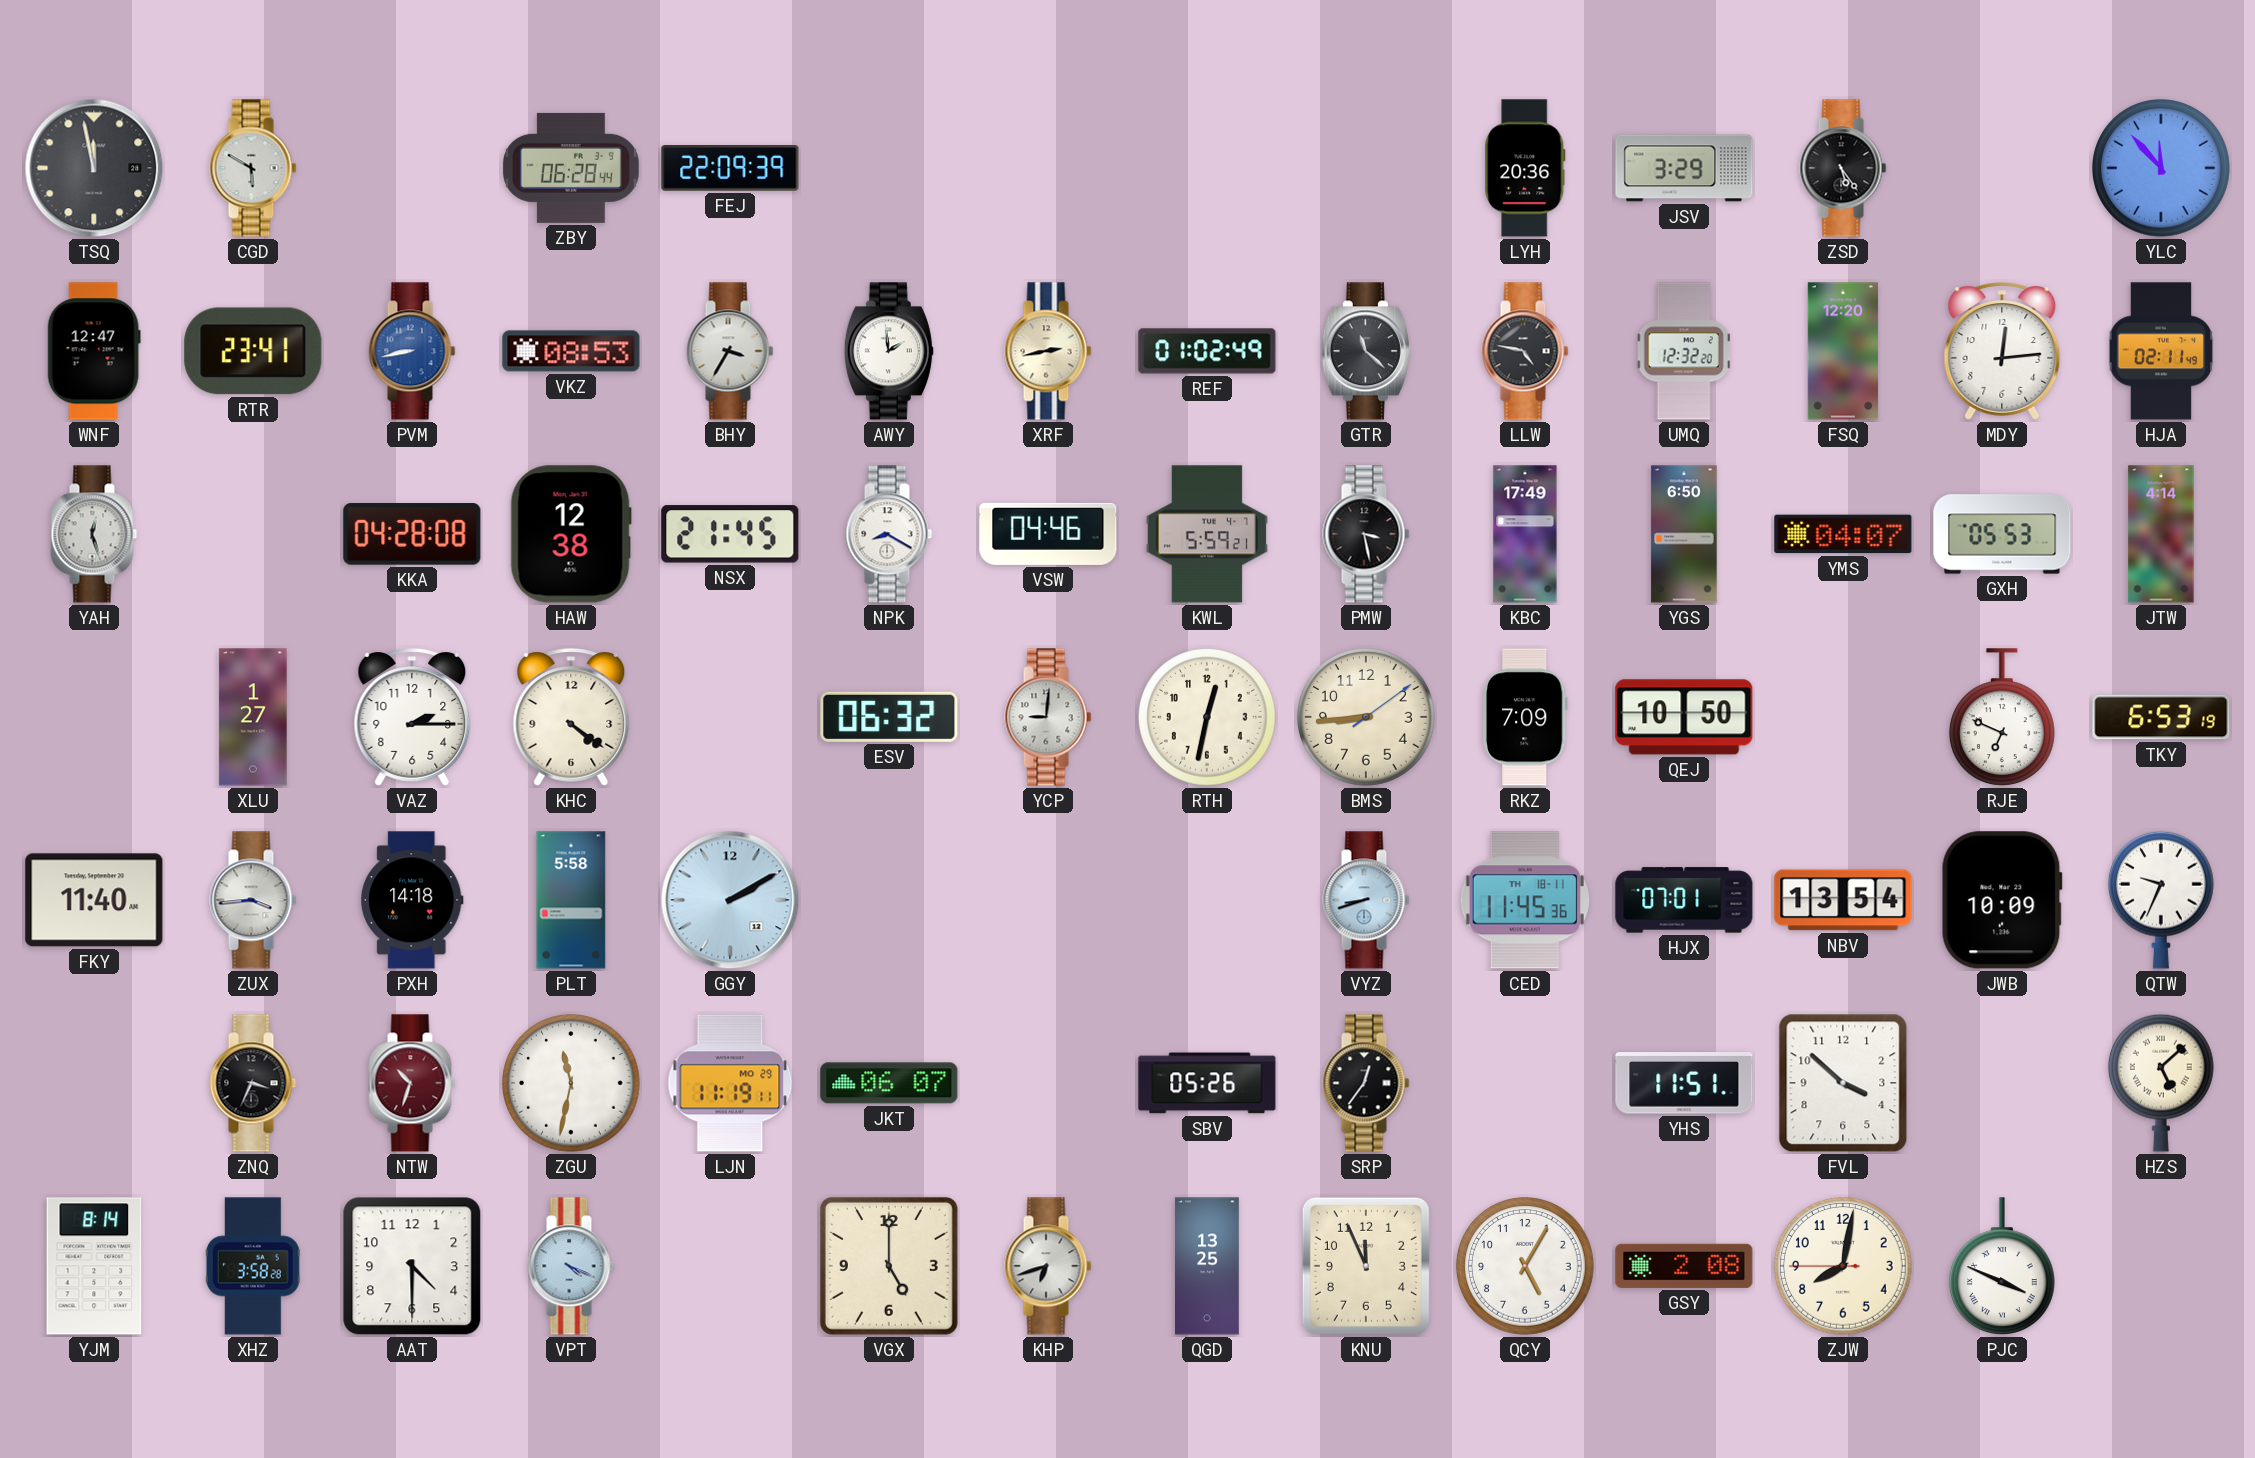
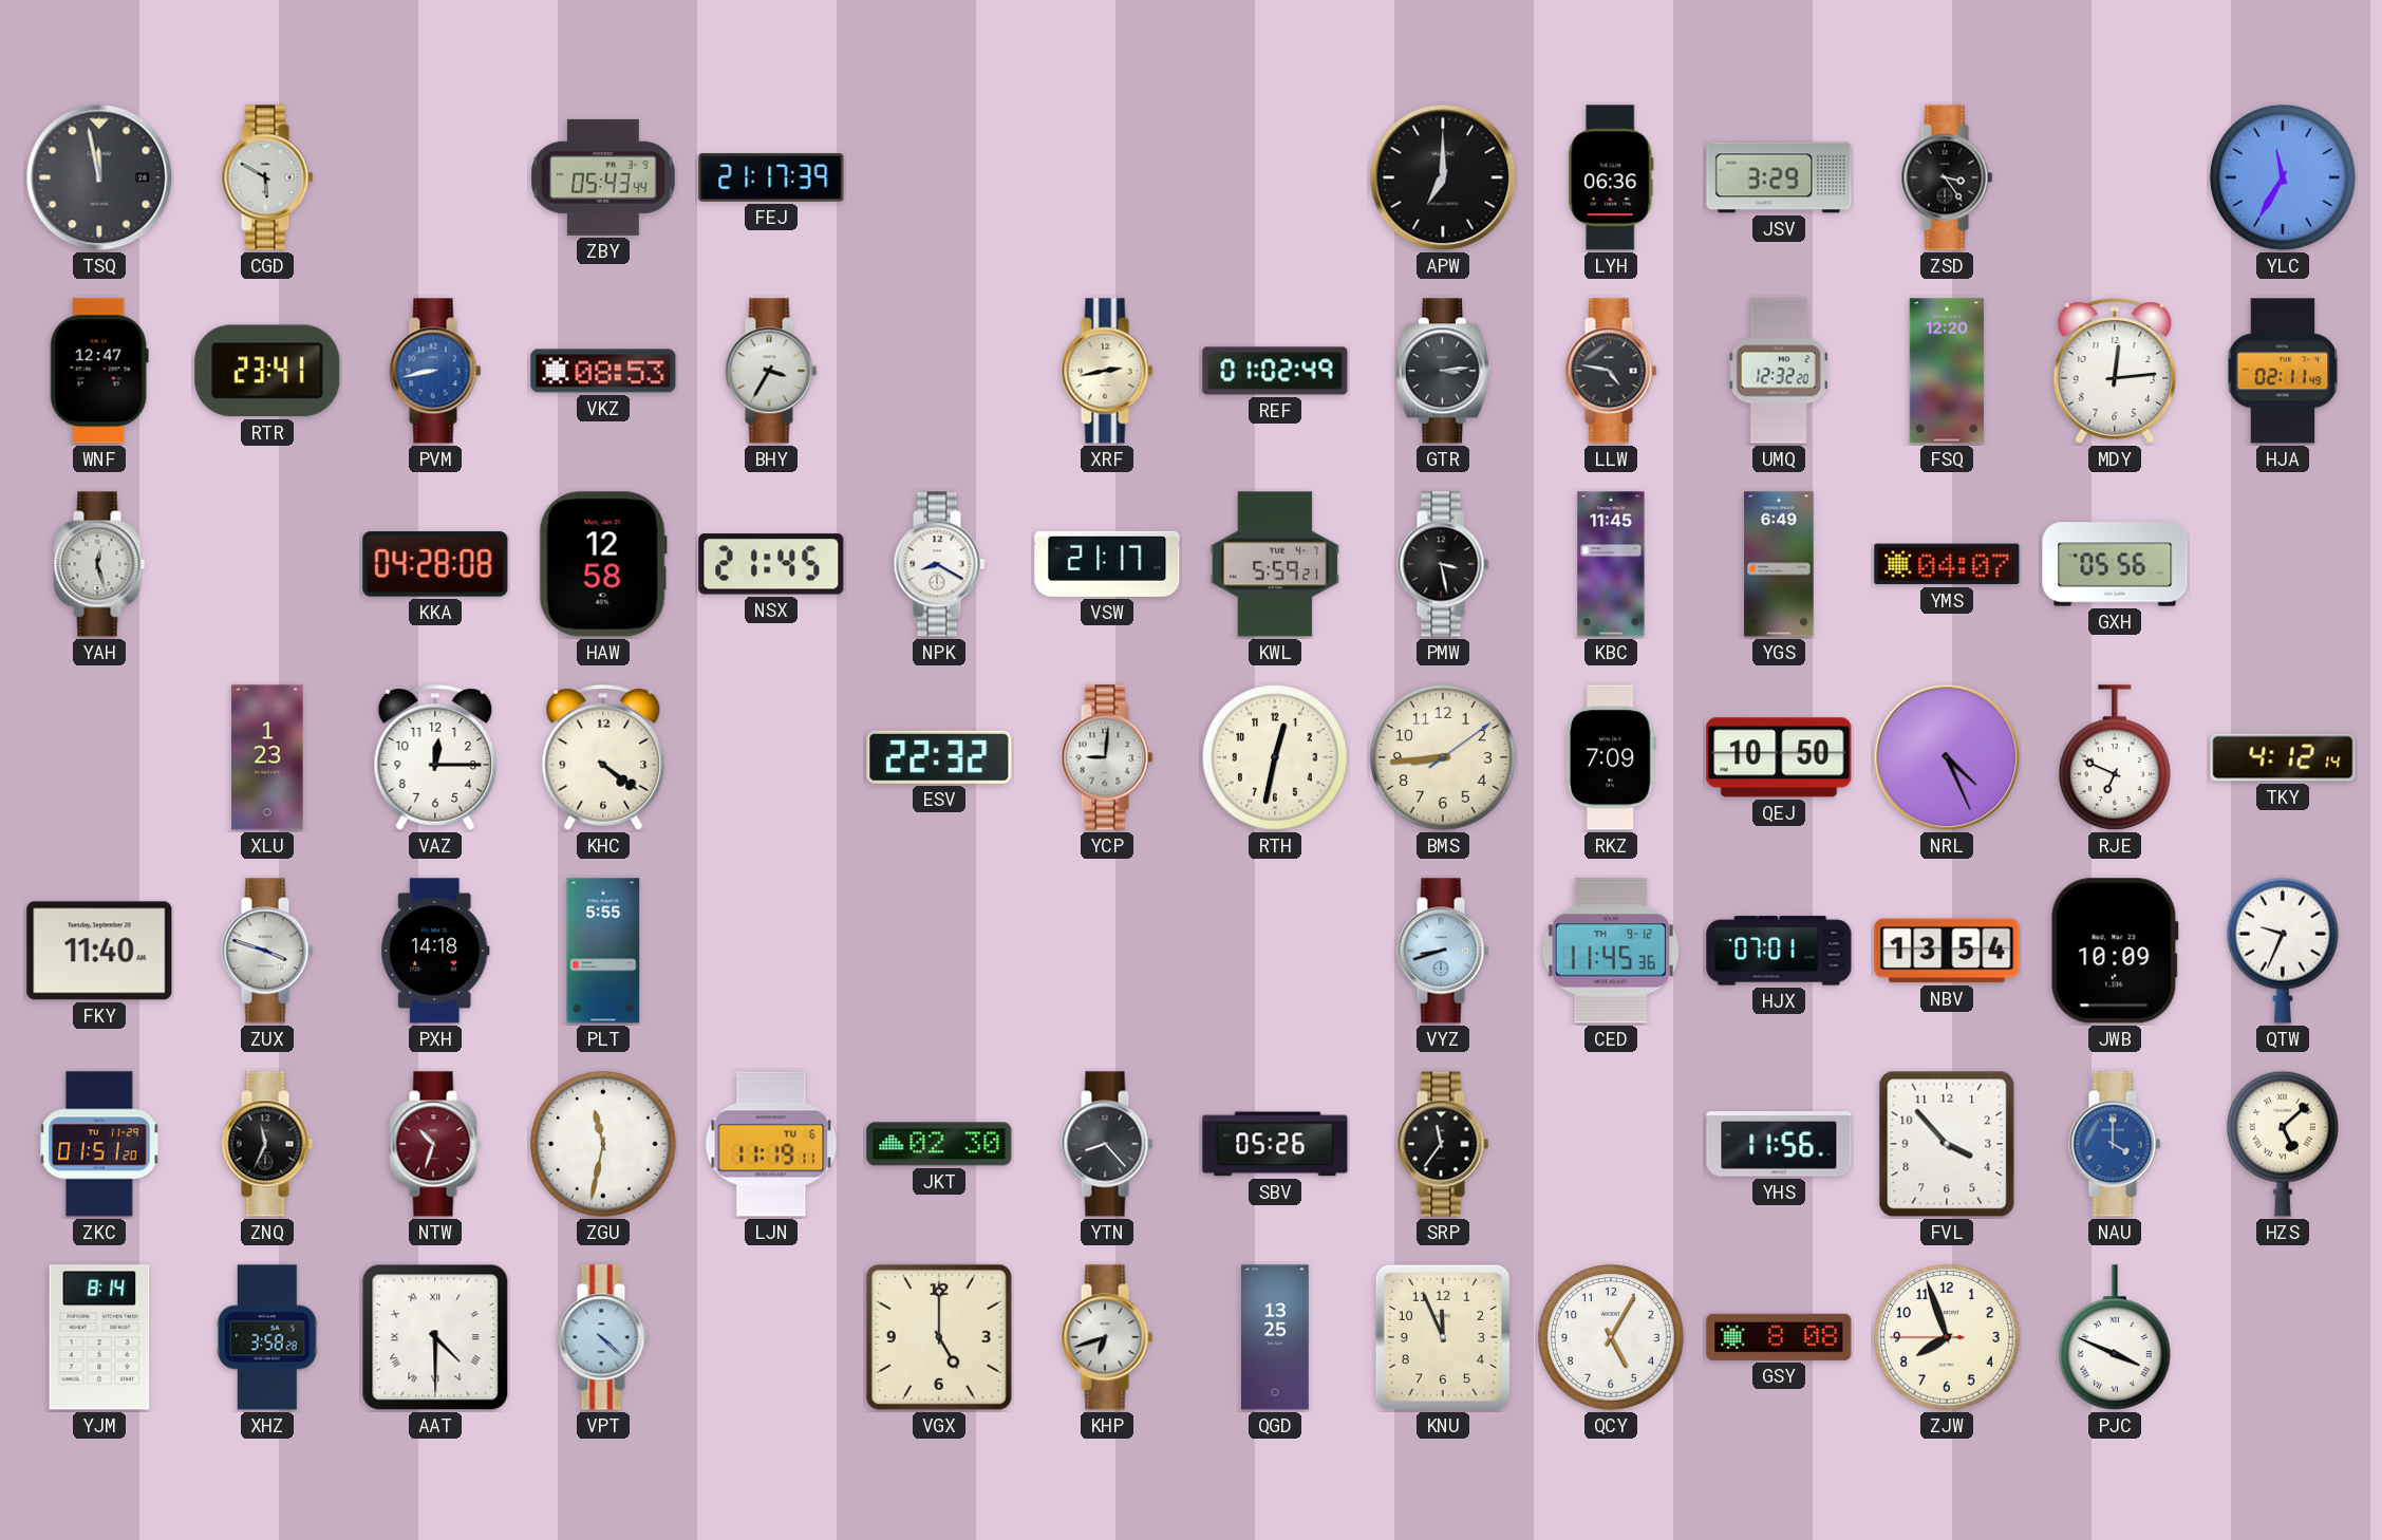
ZBY: 06:28 -> 05:43 (603, 177)
FEJ: 22:09 -> 21:17 (771, 179)
APW: none -> 7:00 (1443, 177)
LYH: 20:36 -> 06:36 (1611, 177)
ZSD: 5:24 -> 3:24 (1947, 177)
YLC: 11:53 -> 11:35 (2284, 179)
AWY: 1:59 -> none (889, 351)
GTR: 11:22 -> 3:14 (1443, 371)
HAW: 12:38 -> 12:58 (603, 564)
VSW: 04:46 -> 21:17 (1107, 564)
KBC: 17:49 -> 11:45 (1611, 564)
YGS: 6:50 -> 6:49 (1779, 564)
GXH: 05:53 -> 05:56 (2115, 564)
JTW: 4:14 -> none (2161, 534)
XLU: 1:27 -> 1:23 (267, 757)
VAZ: 2:15 -> 12:15 (435, 757)
ESV: 06:32 -> 22:32 (939, 757)
NRL: none -> 4:26 (1947, 757)
TKY: 6:53 -> 4:12 (2283, 757)
ZUX: 3:44 -> 3:48 (267, 951)
PLT: 5:58 -> 5:55 (603, 951)
GGY: 2:10 -> none (730, 900)
CED date: TH 18-11 -> TH 9-12 (1611, 951)
ZKC: none -> 01:51 (99, 1144)
ZNQ: 3:34 -> 11:34 (267, 1144)
LJN date: MO 29 -> TU 6 (771, 1144)
JKT: 06:07 -> 02:30 (939, 1144)
YTN: none -> 8:23 (1107, 1144)
SRP: 12:36 -> 11:36 (1443, 1144)
YHS: 11:51 -> 11:56 (1779, 1144)
FVL: 3:52 -> 3:53 (1947, 1144)
NAU: none -> 4:00 (2115, 1144)
AAT numerals: Arabic -> Roman (435, 1337)
VPT: 4:19 -> 4:22 (603, 1337)
GSY: 2:08 -> 8:08 (1779, 1337)
ZJW: 8:01 -> 7:56 (1948, 1338)
